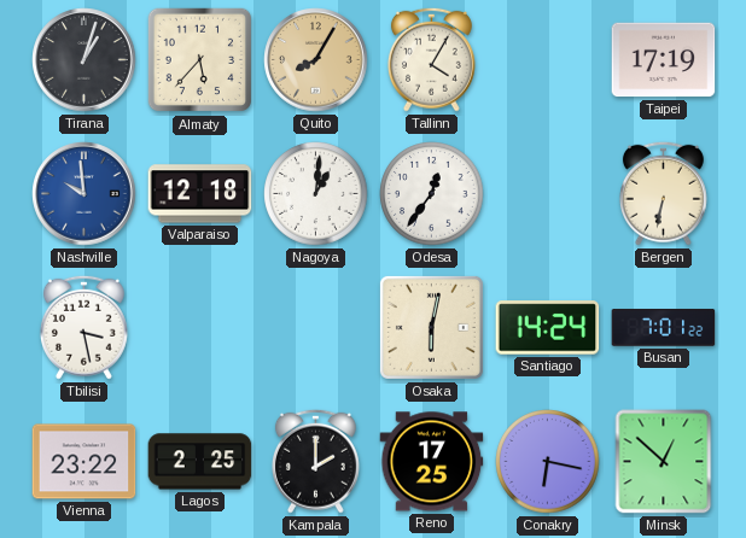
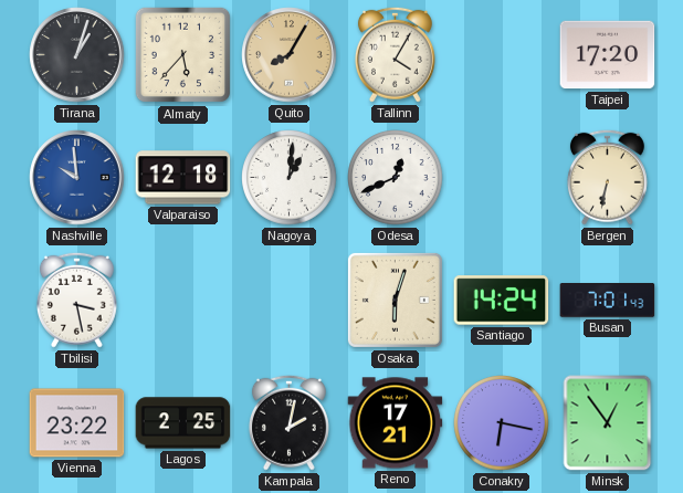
Taipei: 17:19 -> 17:20 (608, 55)
Odesa: 12:36 -> 12:41 (396, 178)
Osaka: 6:02 -> 6:03 (395, 300)
Busan: 7:01:22 -> 7:01:43 (608, 301)
Kampala: 2:00 -> 2:02 (288, 422)
Reno: 17:25 -> 17:21 (396, 423)
Minsk: 12:52 -> 12:54 (608, 423)
